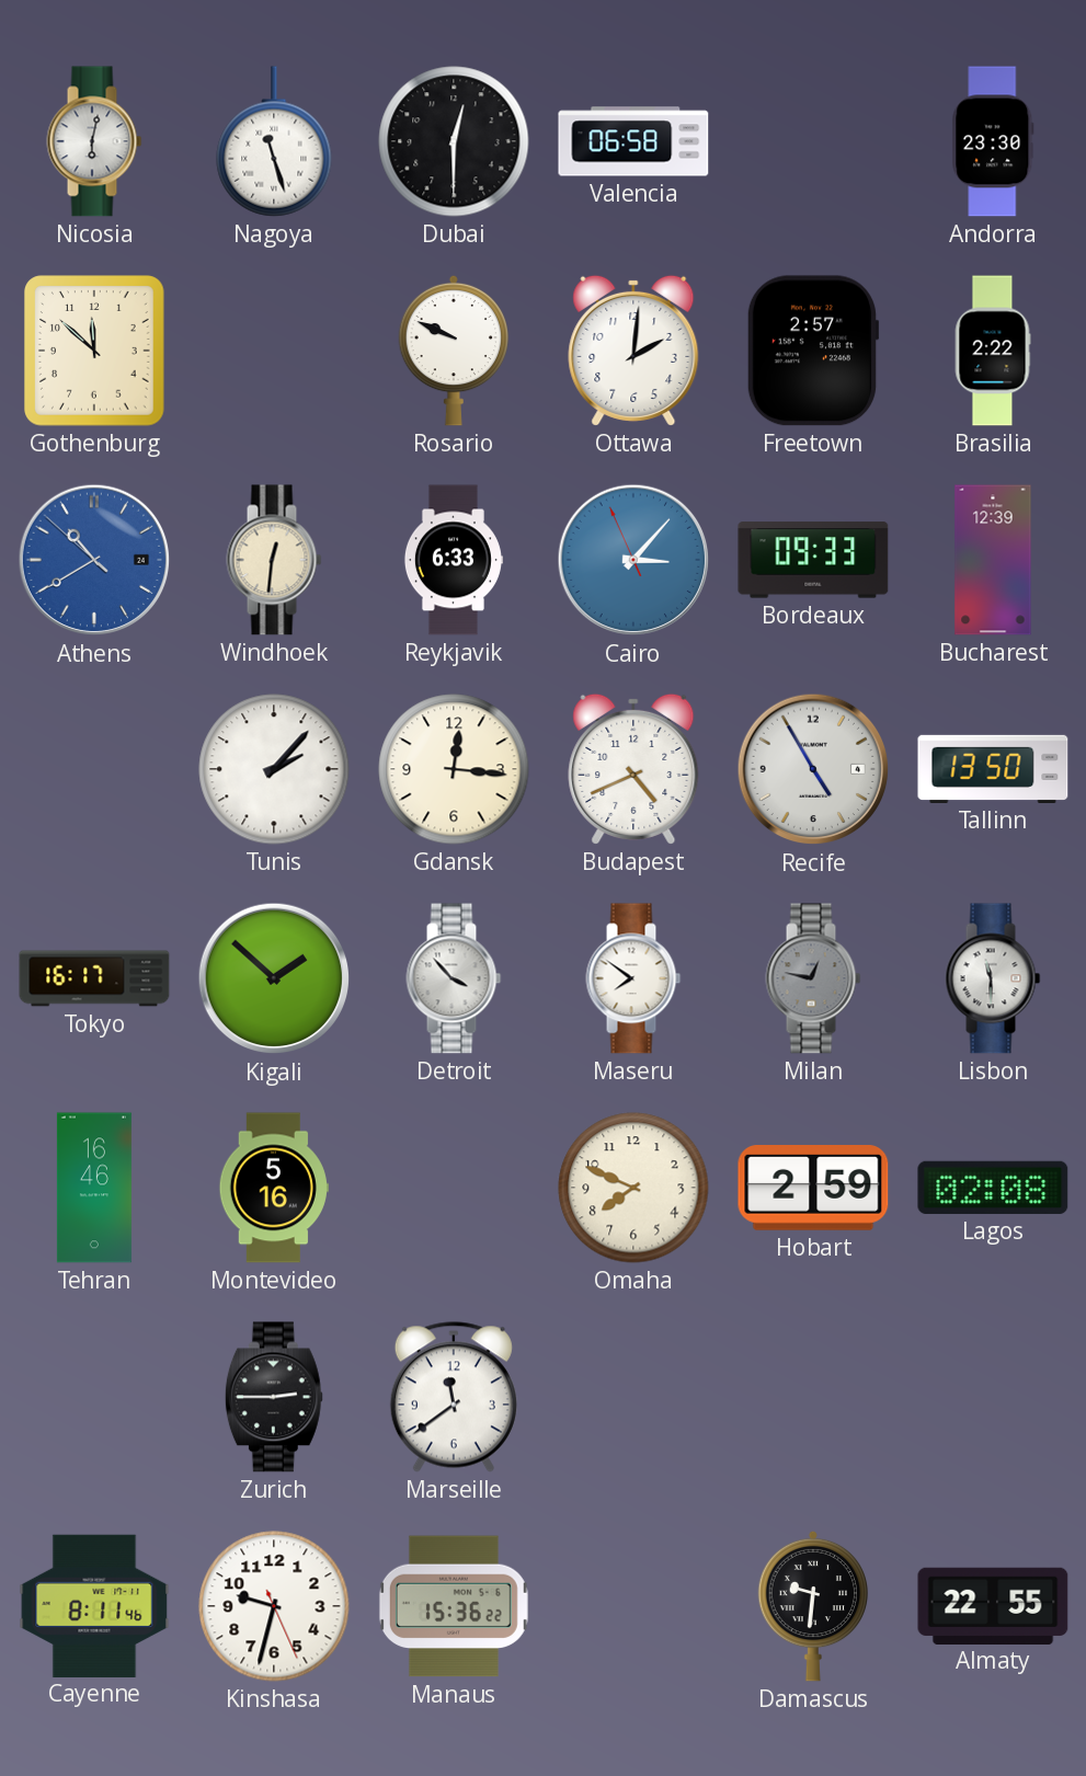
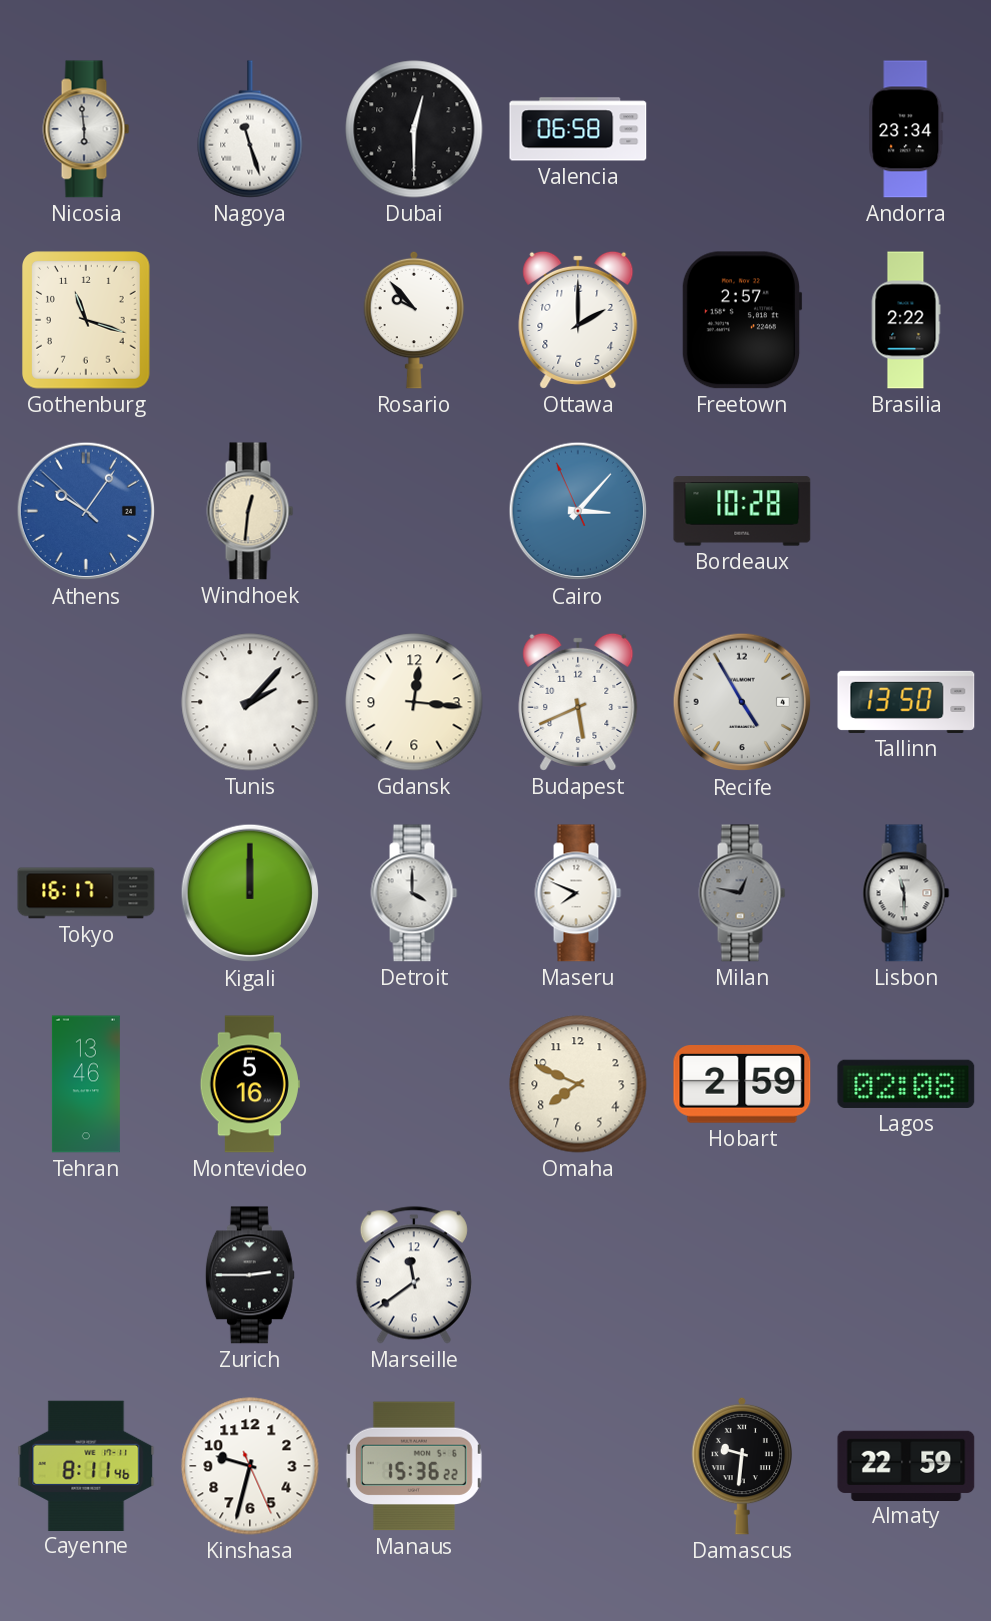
Nicosia: 6:02 -> 5:59 (86, 129)
Andorra: 23:30 -> 23:34 (906, 129)
Gothenburg: 11:52 -> 11:18 (87, 320)
Rosario: 9:49 -> 9:53 (413, 320)
Ottawa: 2:01 -> 2:00 (578, 320)
Athens: 10:39 -> 10:05 (86, 511)
Reykjavik: 6:33 -> none (453, 560)
Bordeaux: 09:33 -> 10:28 (742, 511)
Bucharest: 12:39 -> none (993, 560)
Budapest: 4:41 -> 5:41 (578, 702)
Kigali: 1:52 -> 12:00 (250, 893)
Detroit: 3:53 -> 4:00 (414, 893)
Maseru: 7:51 -> 7:49 (578, 893)
Tehran: 16:46 -> 13:46 (86, 1084)
Almaty: 22:55 -> 22:59 (906, 1465)
